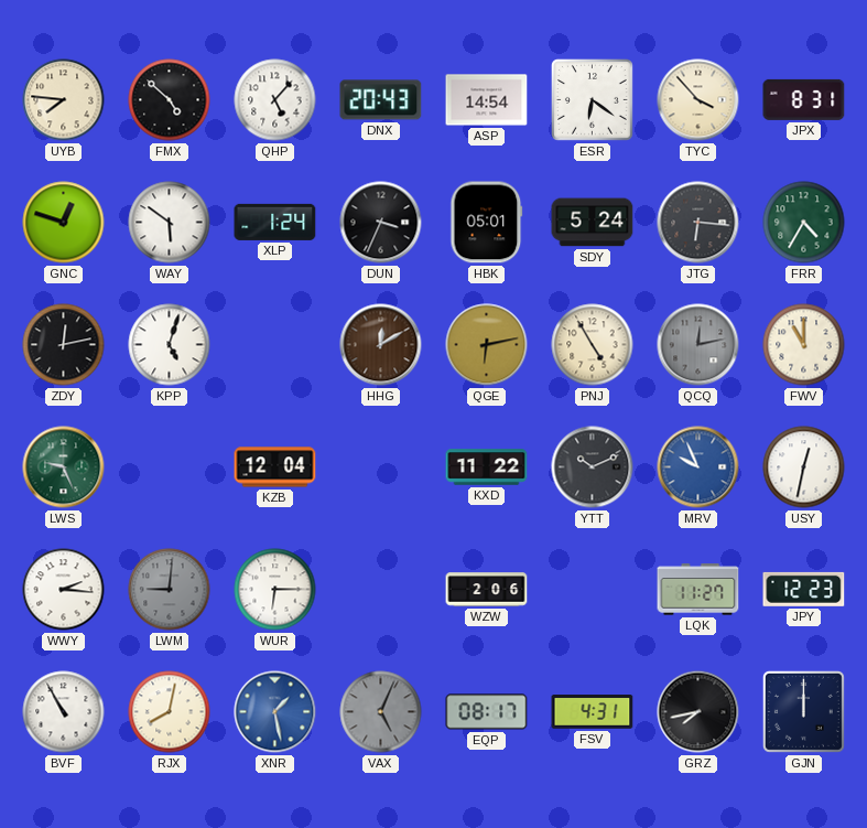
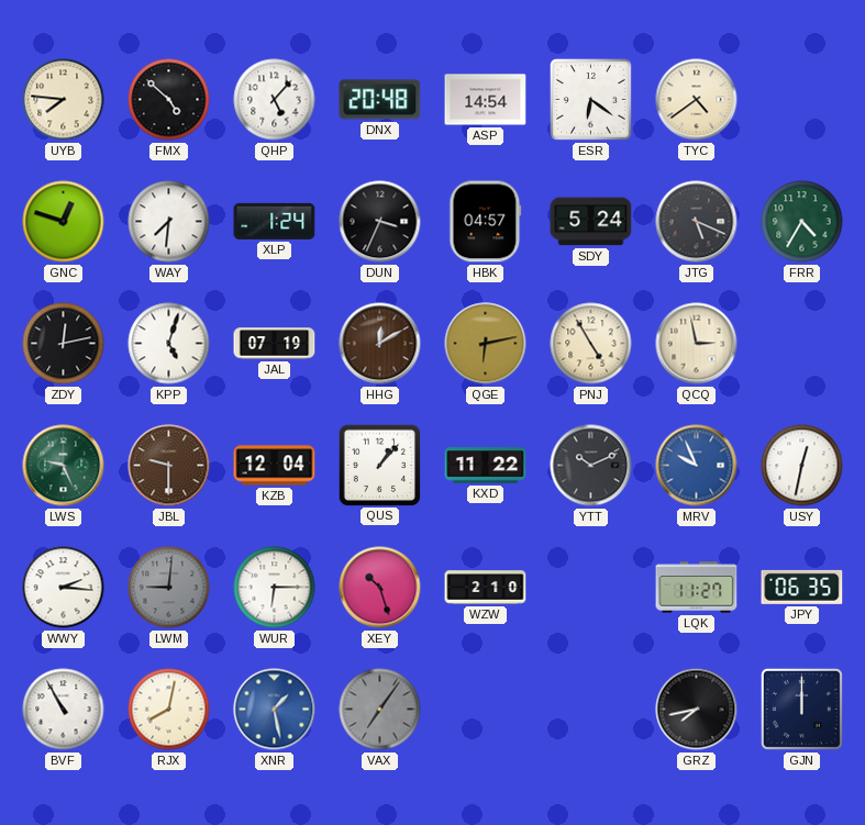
DNX: 20:43 -> 20:48 (380, 100)
TYC: 3:53 -> 4:39 (697, 100)
JPX: 8:31 -> none (804, 99)
WAY: 5:51 -> 7:31 (169, 222)
HBK: 05:01 -> 04:57 (486, 222)
JTG: 6:16 -> 5:19 (697, 222)
JAL: none -> 07:19 (275, 344)
QCQ: 12:13 -> 2:58 (697, 344)
QCQ dial: grey -> cream (697, 344)
FWV: 11:00 -> none (804, 345)
JBL: none -> 9:30 (169, 466)
QUS: none -> 1:07 (379, 465)
XEY: none -> 10:27 (380, 588)
WZW: 2:06 -> 2:10 (486, 588)
JPY: 12:23 -> 06:35 (802, 587)
VAX: 5:04 -> 7:06 (380, 710)
EQP: 08:17 -> none (487, 712)
FSV: 4:31 -> none (593, 712)
